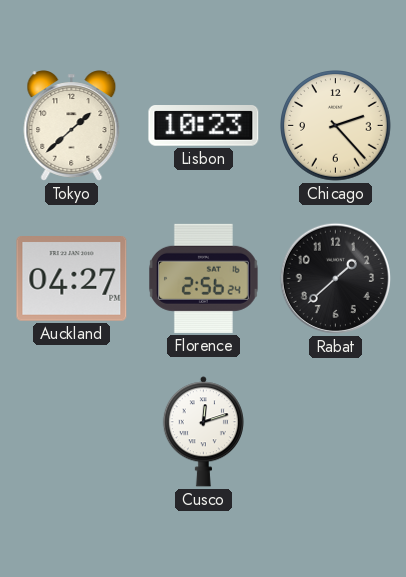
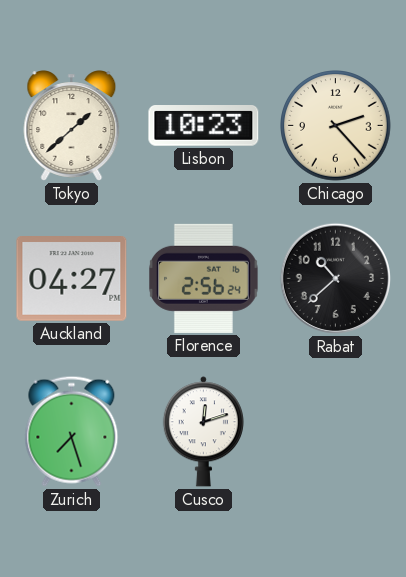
Rabat: 1:38 -> 10:38 (335, 278)
Zurich: none -> 7:27 (72, 431)
